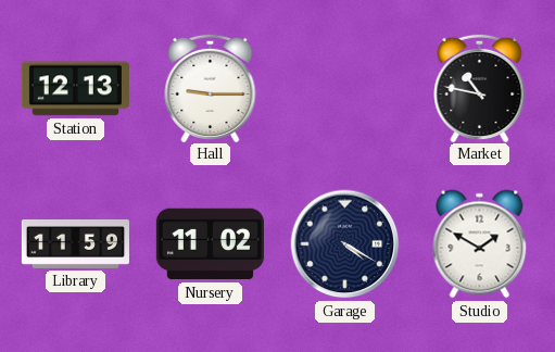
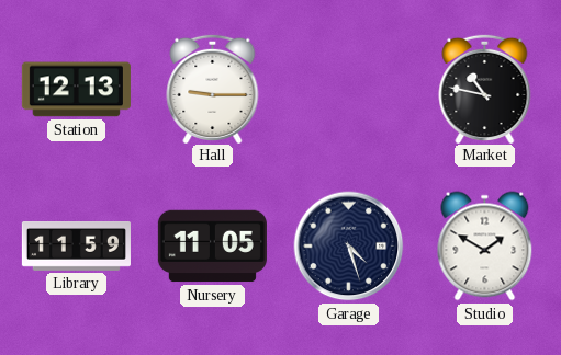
Nursery: 11:02 -> 11:05 (212, 247)
Garage: 4:20 -> 4:27 (349, 247)
